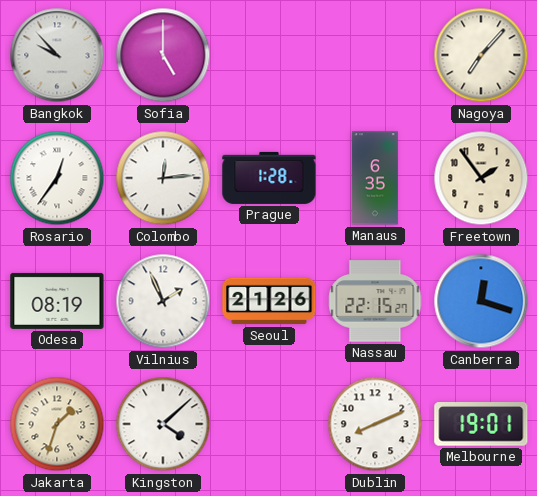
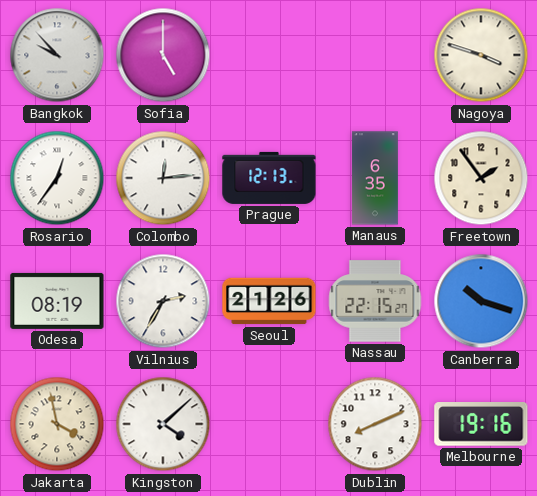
Nagoya: 7:07 -> 3:48 (481, 55)
Prague: 1:28 -> 12:13 (269, 178)
Vilnius: 1:56 -> 2:35 (163, 301)
Canberra: 12:18 -> 10:18 (481, 301)
Jakarta: 1:33 -> 3:58 (57, 424)
Melbourne: 19:01 -> 19:16 (481, 425)
